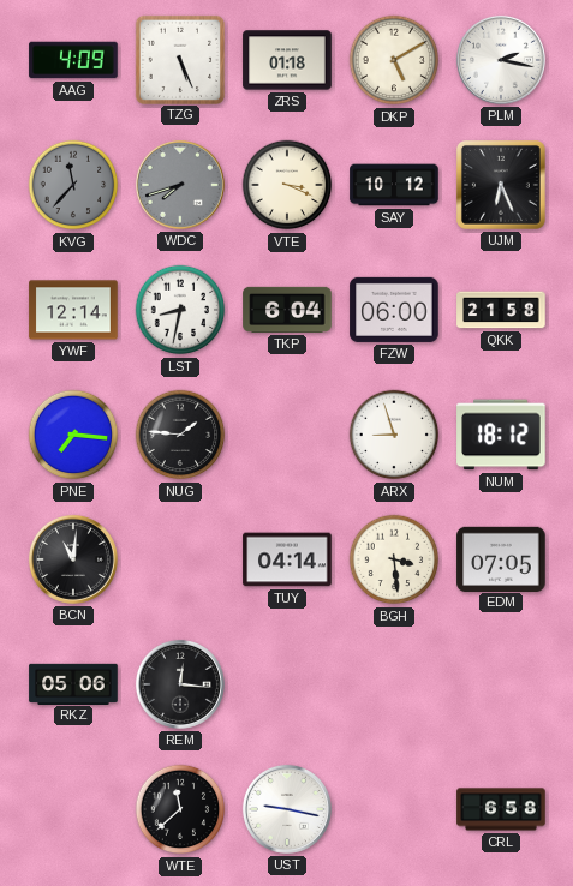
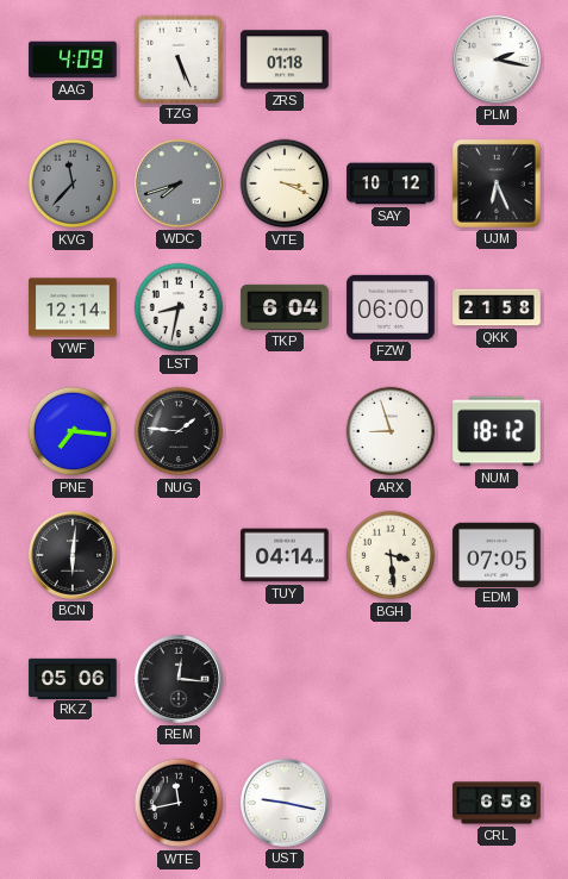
DKP: 5:10 -> none (394, 60)
BCN: 11:01 -> 6:01 (73, 555)
WTE: 11:38 -> 11:43 (179, 803)
